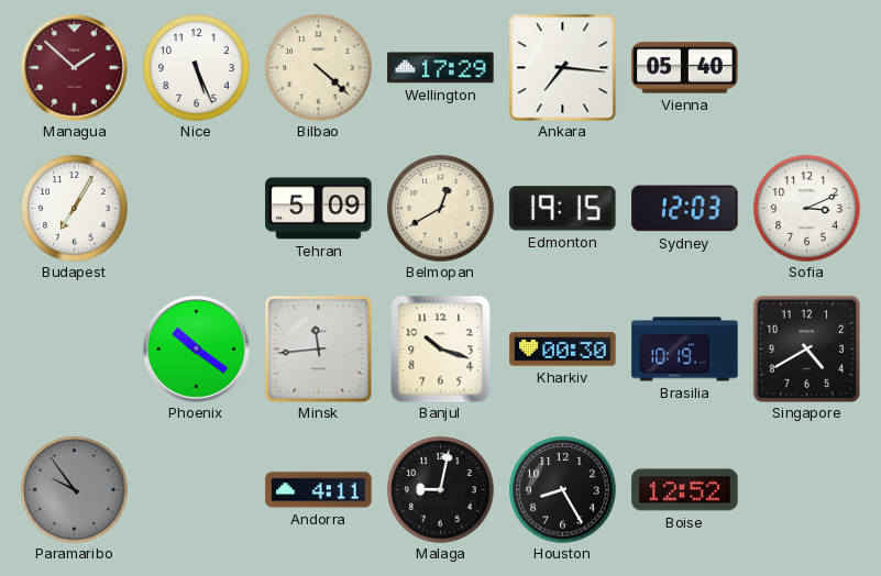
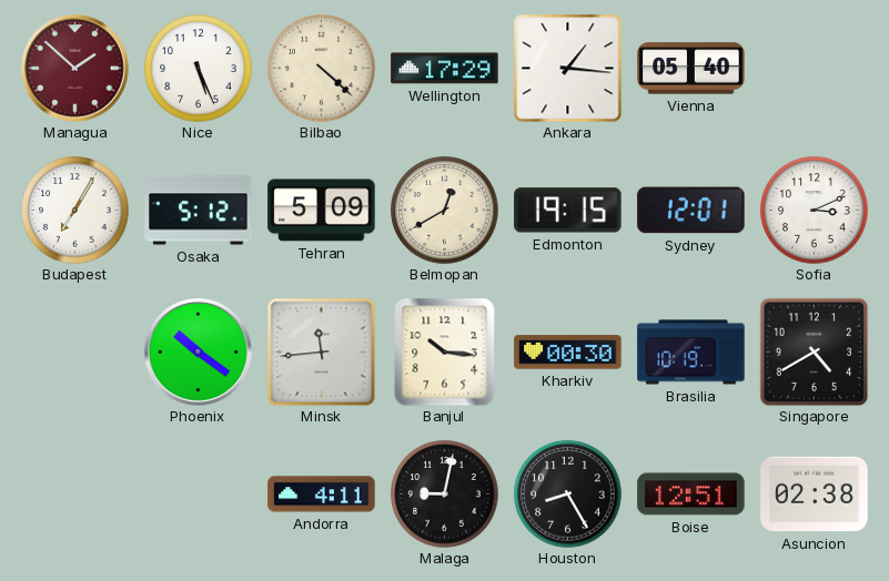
Ankara: 7:16 -> 1:16 (567, 68)
Osaka: none -> 5:12 (199, 211)
Sydney: 12:03 -> 12:01 (691, 211)
Banjul: 10:18 -> 10:16 (445, 351)
Paramaribo: 9:54 -> none (75, 490)
Boise: 12:52 -> 12:51 (691, 495)
Asuncion: none -> 02:38 (815, 495)
